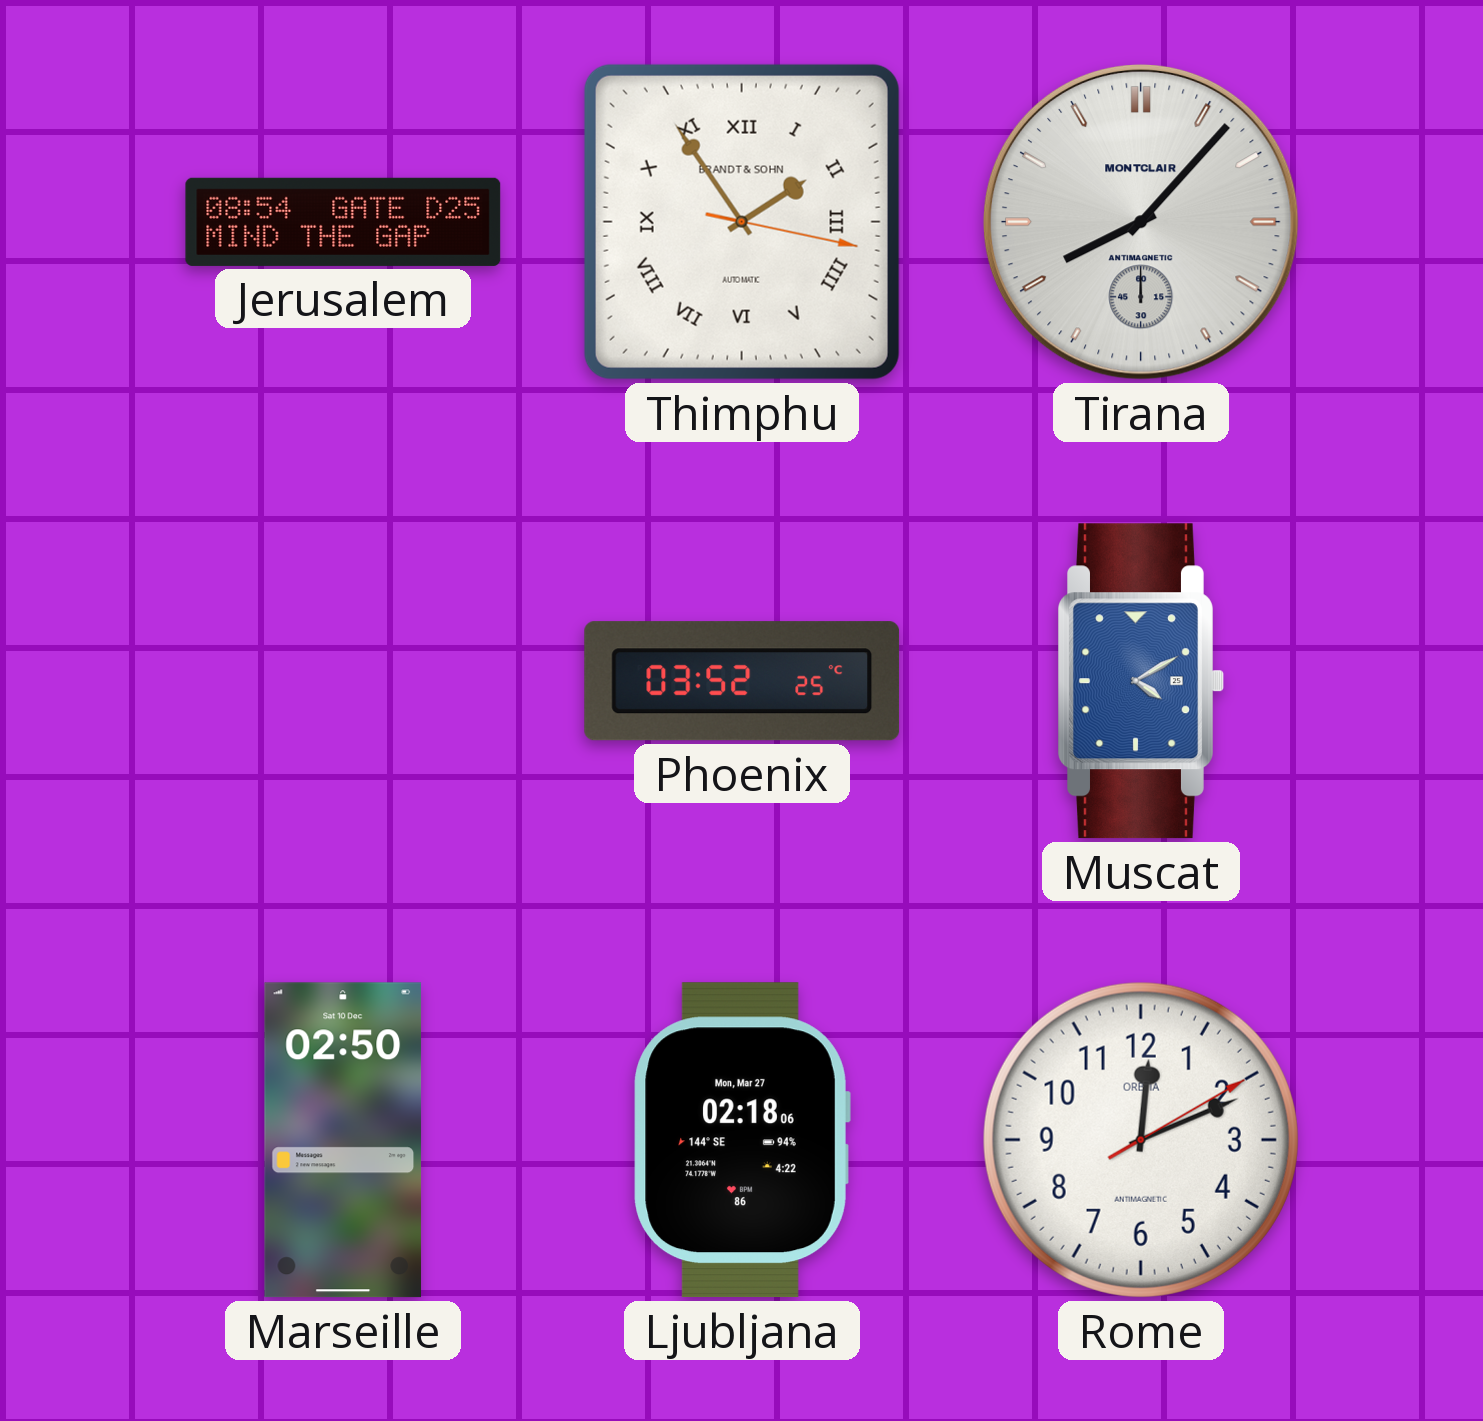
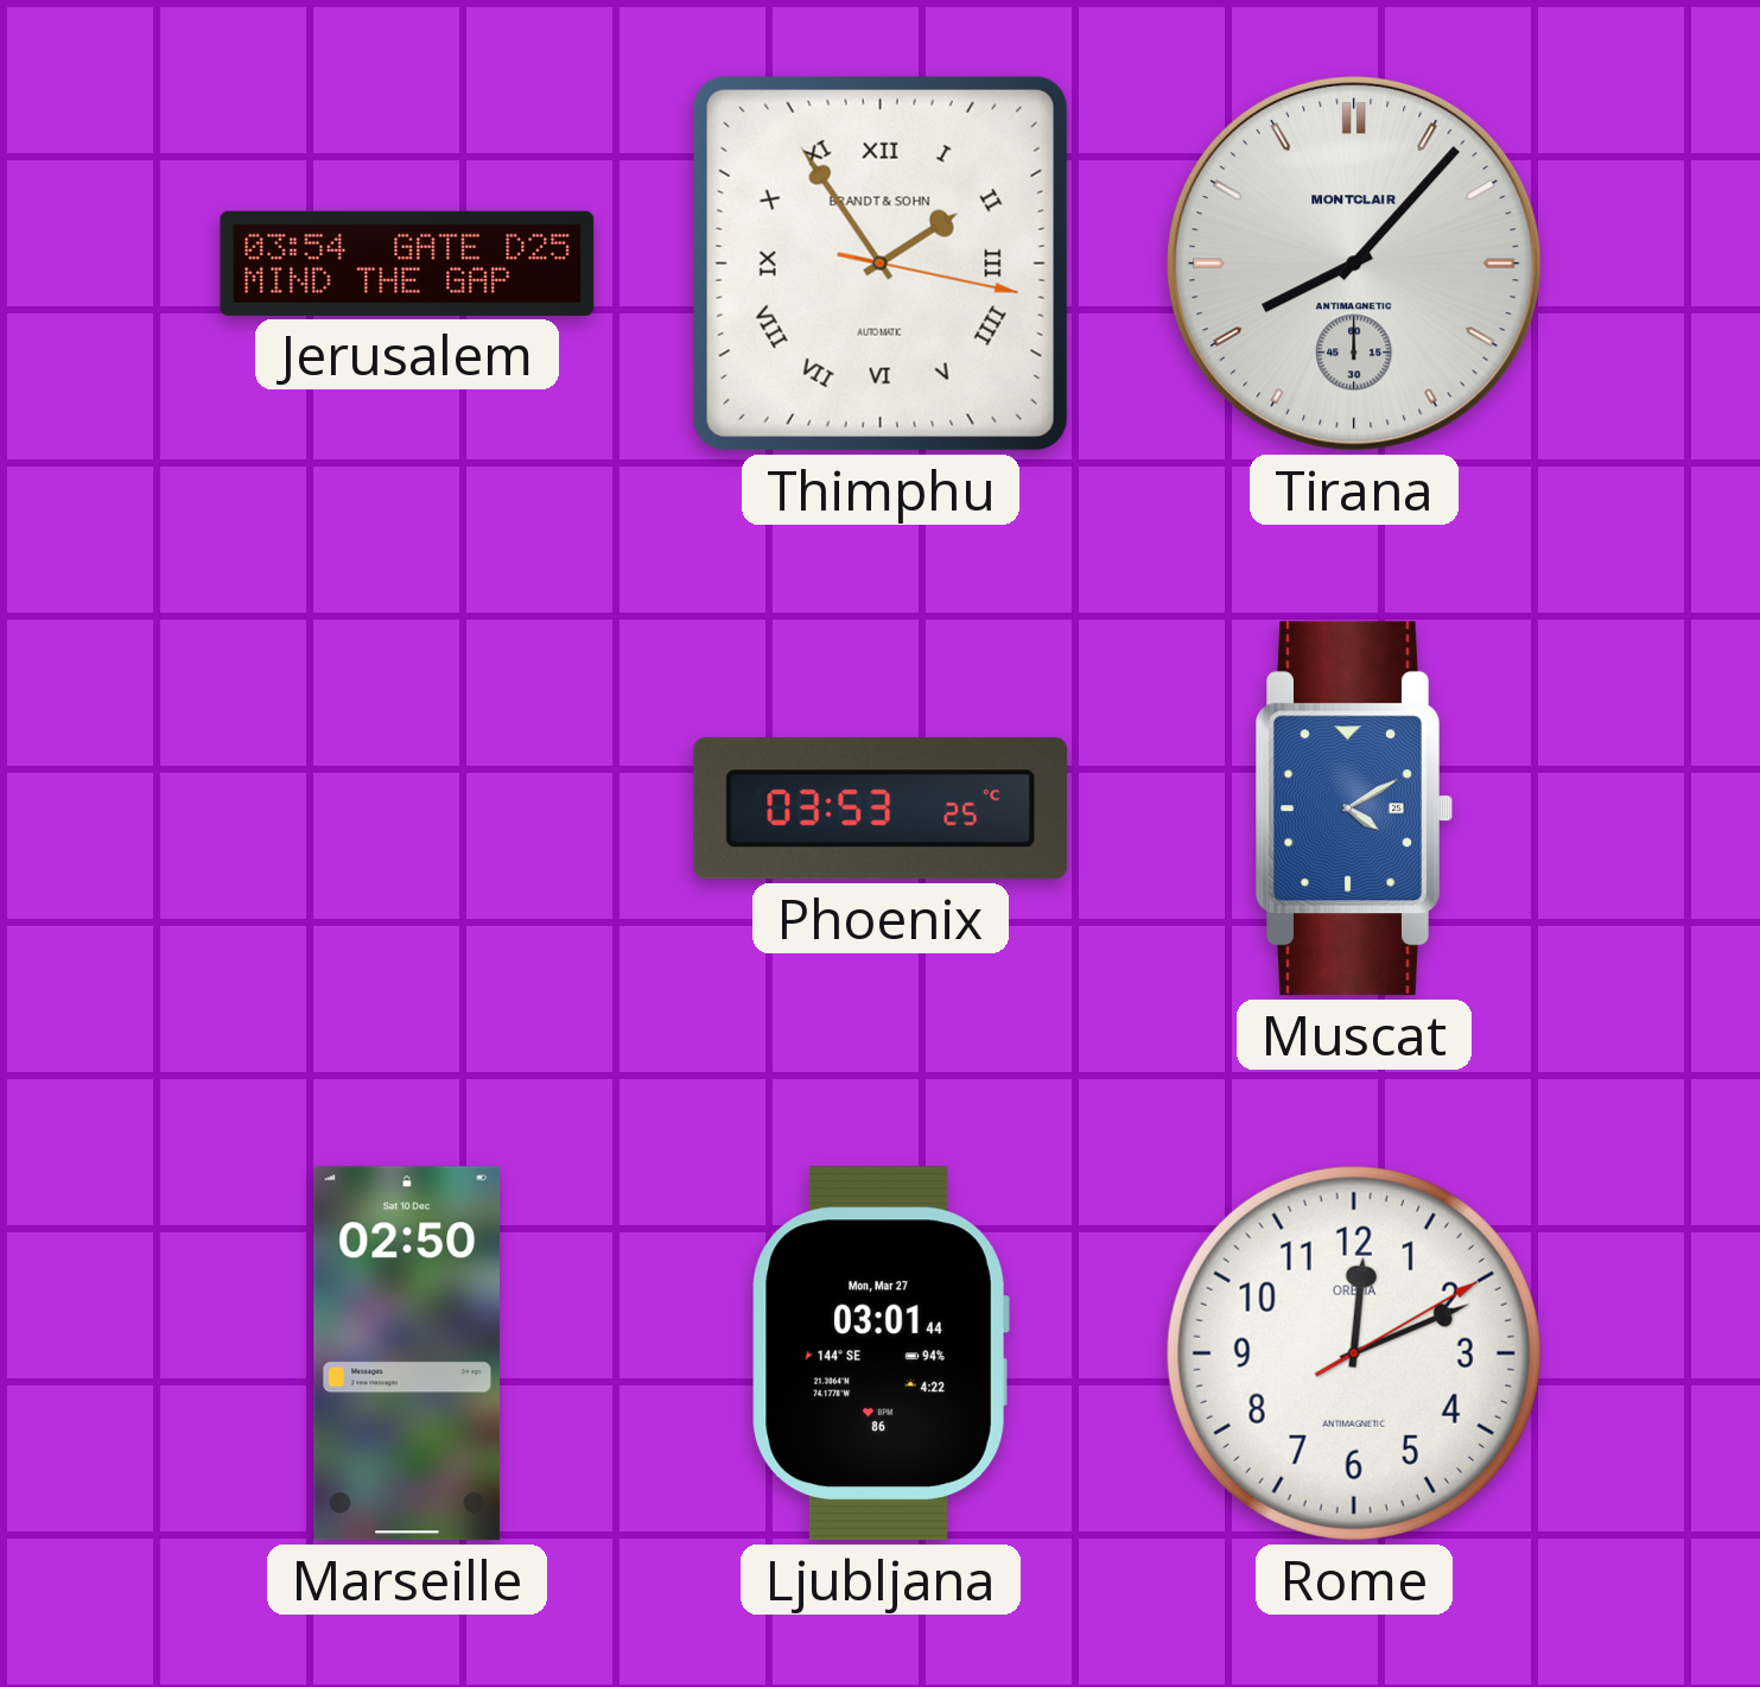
Jerusalem: 08:54 -> 03:54 (407, 264)
Phoenix: 03:52 -> 03:53 (881, 808)
Ljubljana: 02:18 -> 03:01 (881, 1353)
